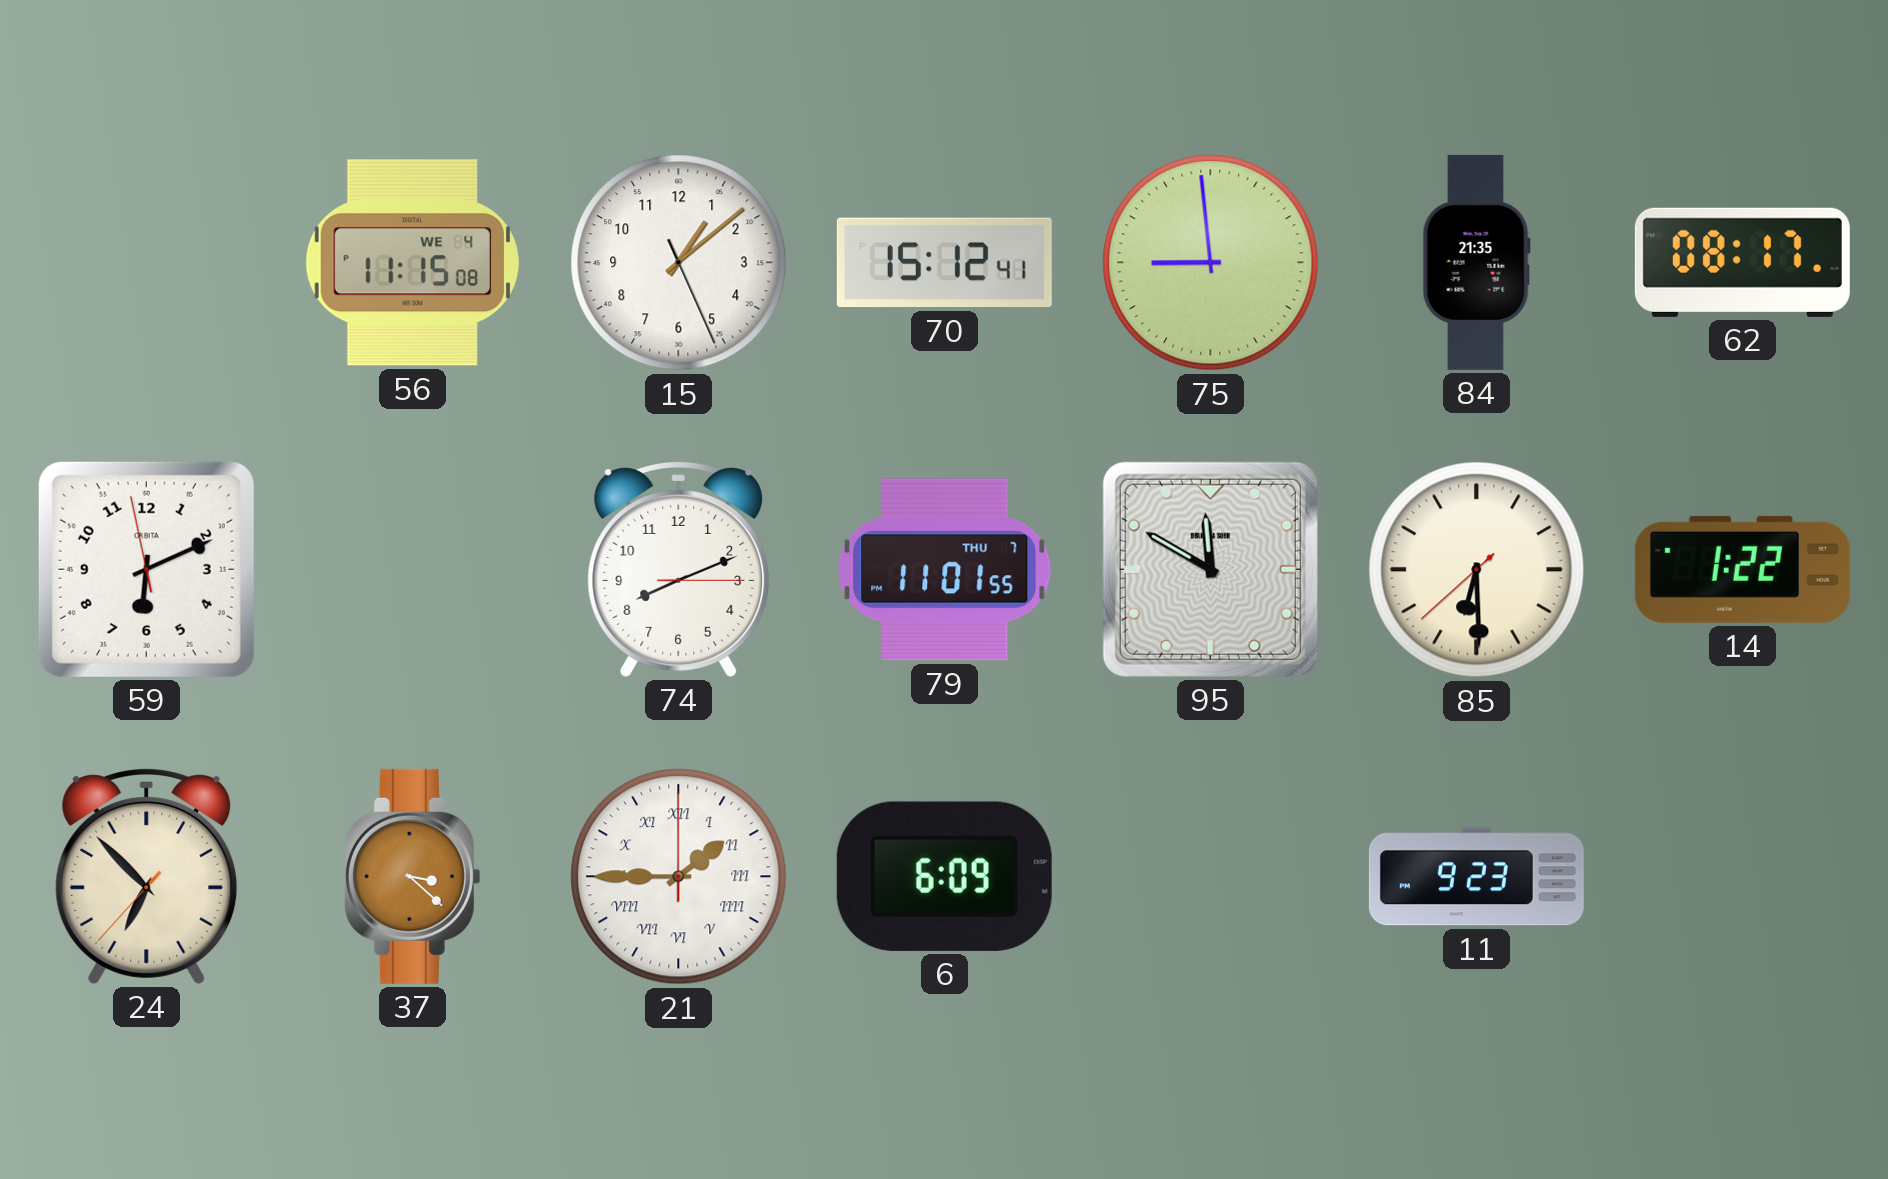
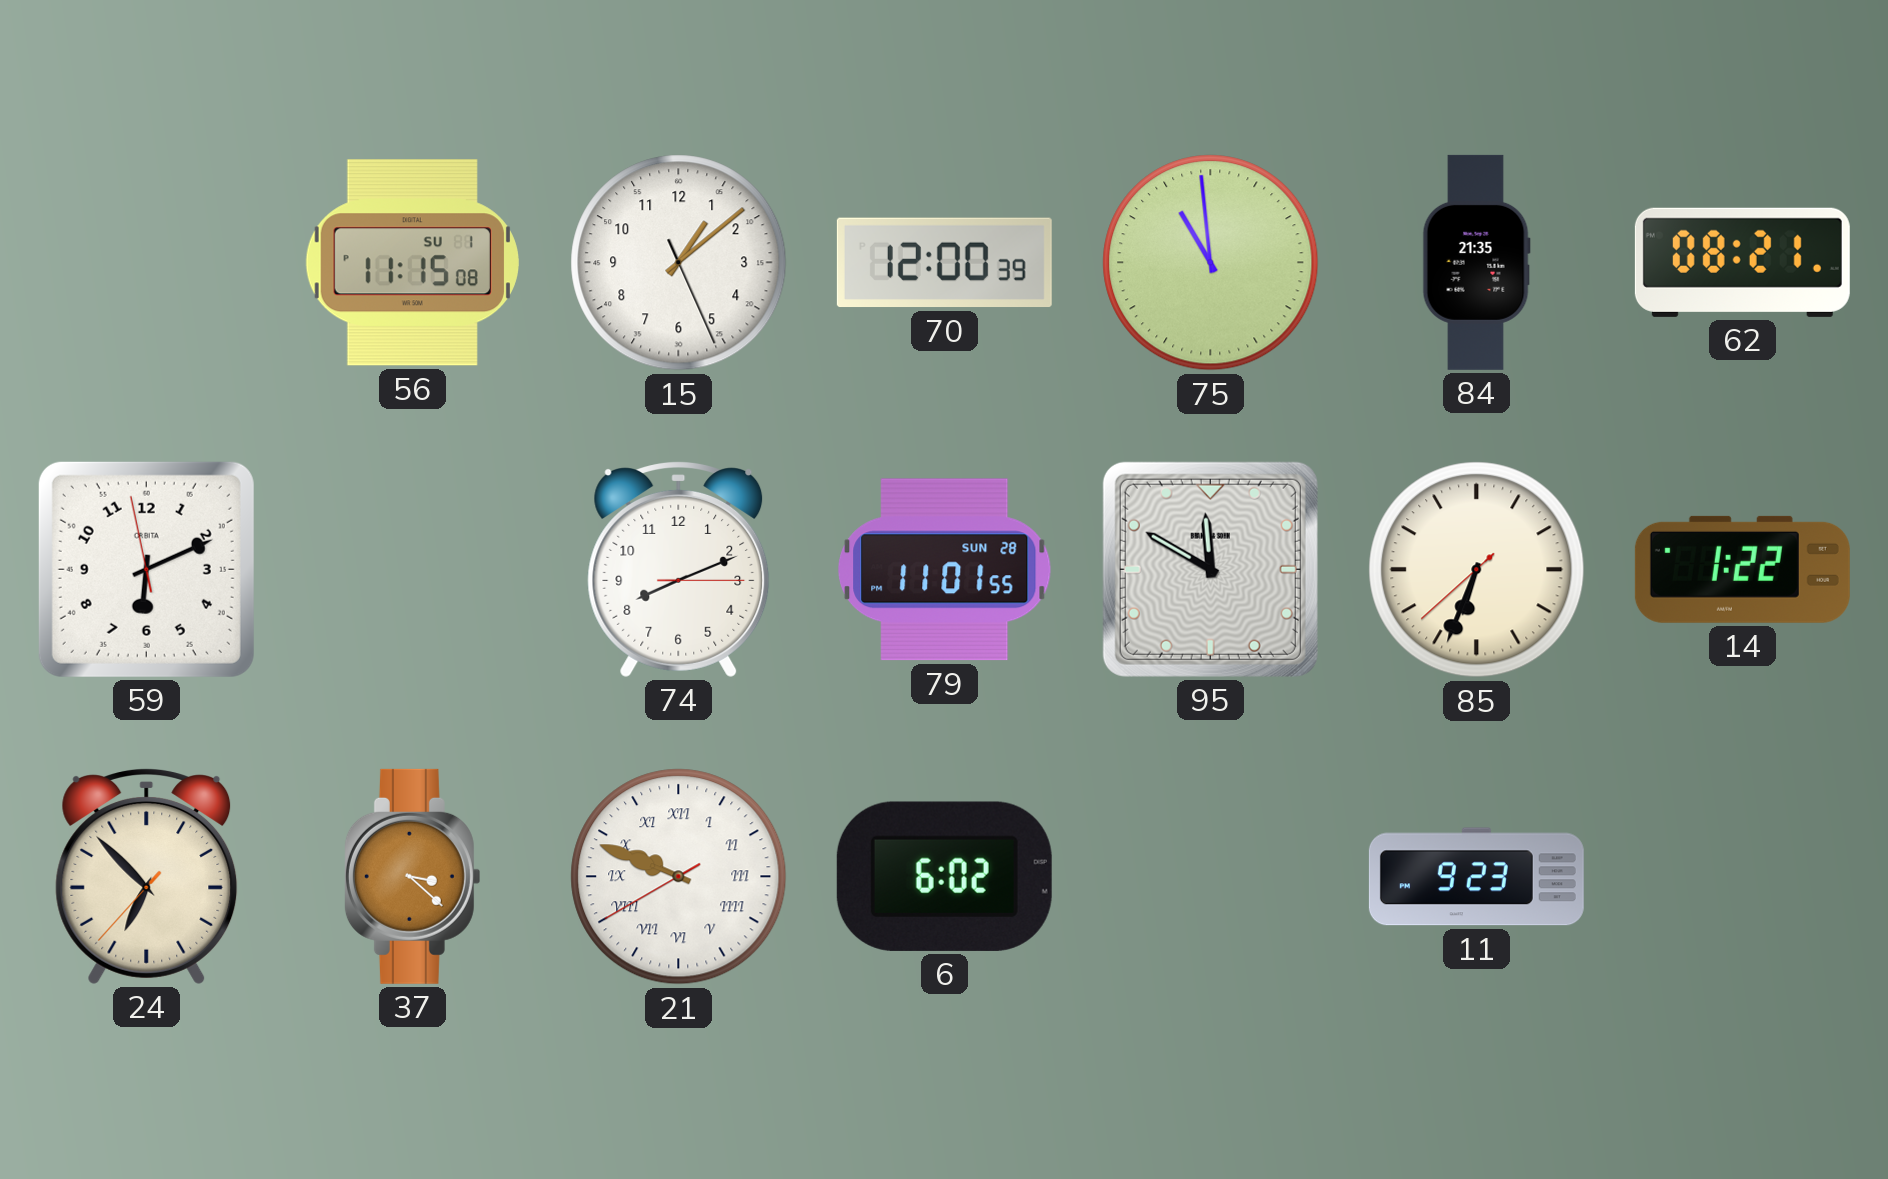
56 date: WE 4 -> SU 1 (412, 263)
70: 15:12 -> 12:00 (944, 263)
75: 8:59 -> 10:59 (1211, 263)
62: 08:17 -> 08:21 (1742, 262)
79 date: THU 7 -> SUN 28 (945, 570)
85: 6:29 -> 6:33 (1477, 570)
21: 1:45 -> 9:48 (679, 877)
6: 6:09 -> 6:02 (944, 876)
